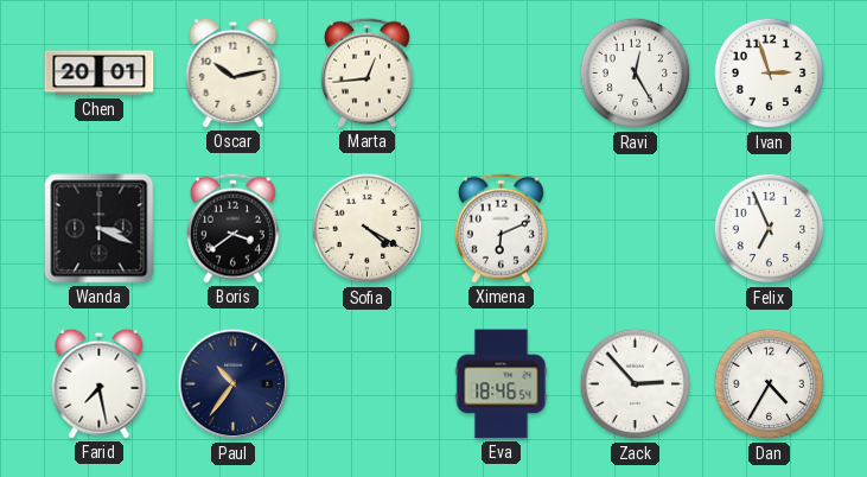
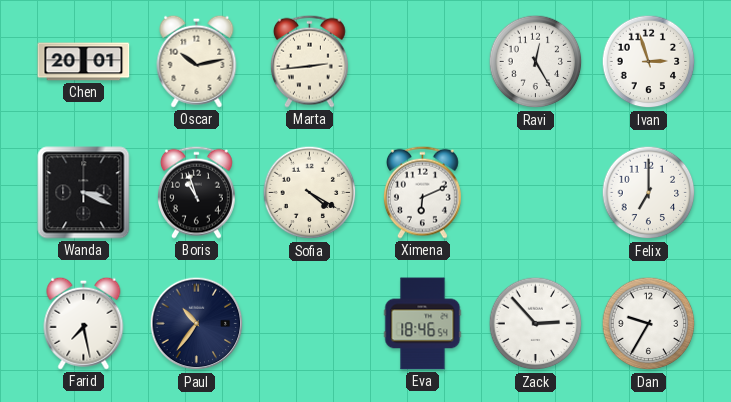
Marta: 12:44 -> 2:44 (309, 61)
Boris: 3:39 -> 10:57 (196, 192)
Felix: 6:56 -> 7:00 (649, 193)
Dan: 4:35 -> 9:35 (649, 324)
